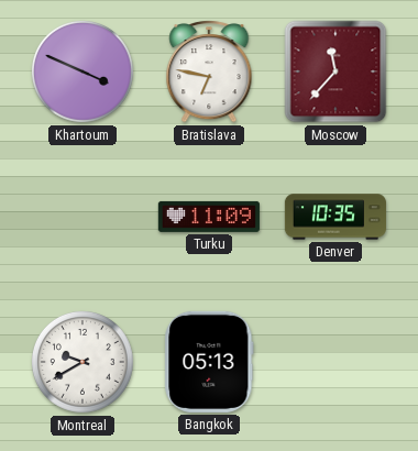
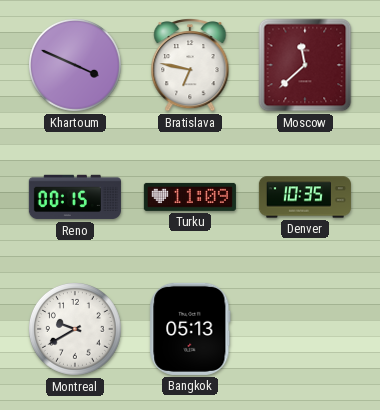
Moscow: 11:37 -> 11:38 (305, 65)
Reno: none -> 00:15 (75, 197)
